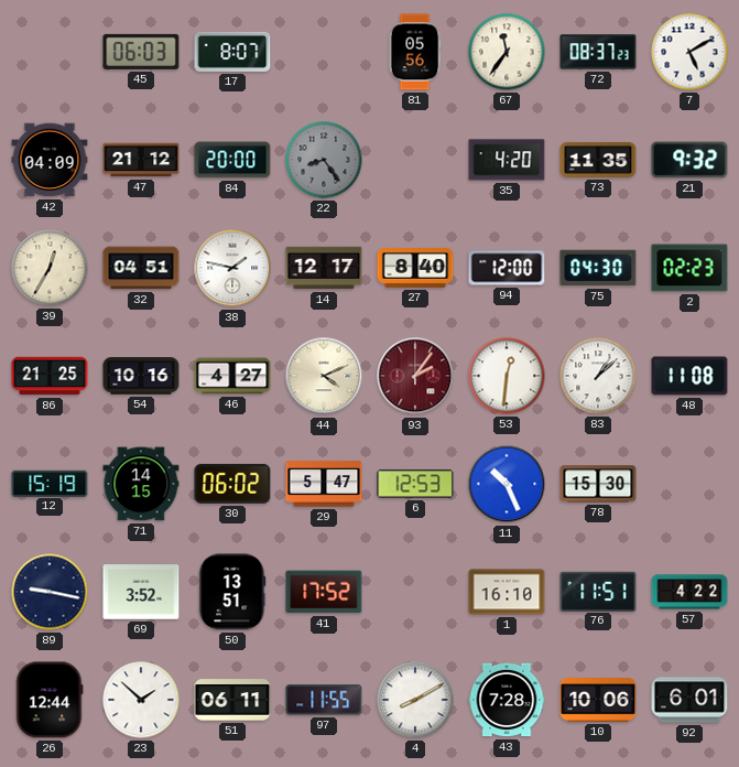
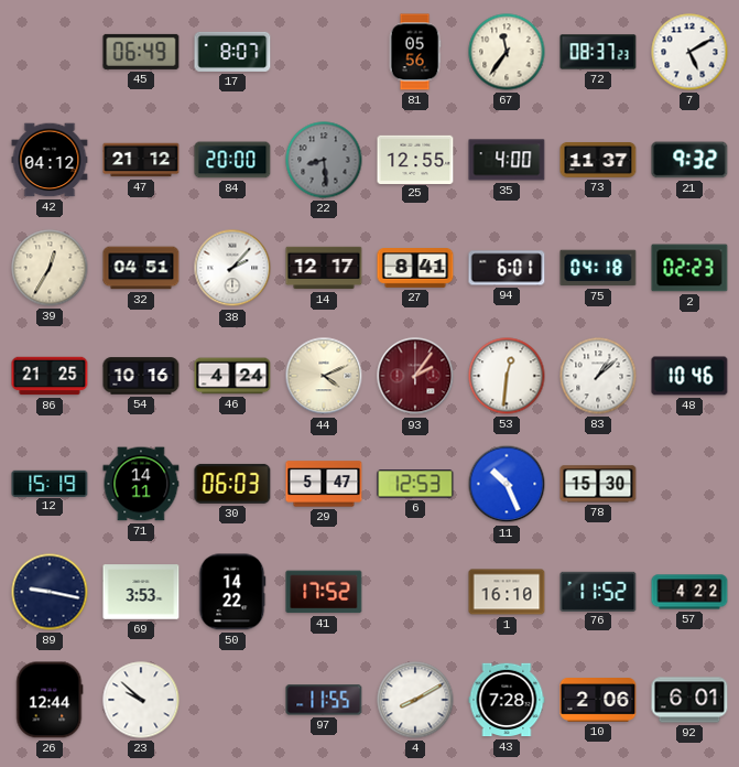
45: 06:03 -> 06:49 (141, 52)
42: 04:09 -> 04:12 (50, 160)
22: 8:24 -> 8:29 (324, 160)
25: none -> 12:55 (415, 159)
35: 4:20 -> 4:00 (507, 160)
73: 11:35 -> 11:37 (598, 161)
38: 1:47 -> 2:07 (232, 268)
27: 8:40 -> 8:41 (415, 268)
94: 12:00 -> 6:01 (507, 268)
75: 04:30 -> 04:18 (598, 268)
46: 4:27 -> 4:24 (232, 376)
48: 11:08 -> 10:46 (689, 376)
71: 14:15 -> 14:11 (141, 484)
30: 06:02 -> 06:03 (232, 484)
69: 3:52 -> 3:53 (141, 592)
50: 13:51 -> 14:22 (232, 592)
76: 11:51 -> 11:52 (598, 591)
23: 1:52 -> 9:52 (141, 700)
51: 06:11 -> none (232, 700)
10: 10:06 -> 2:06 (598, 700)
